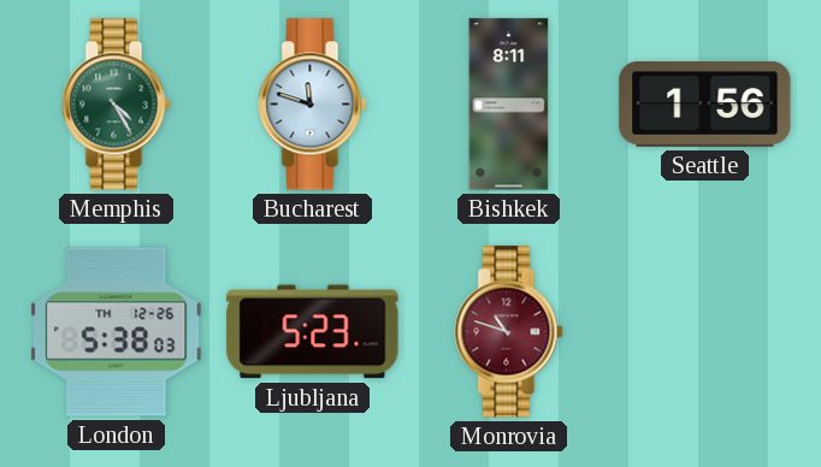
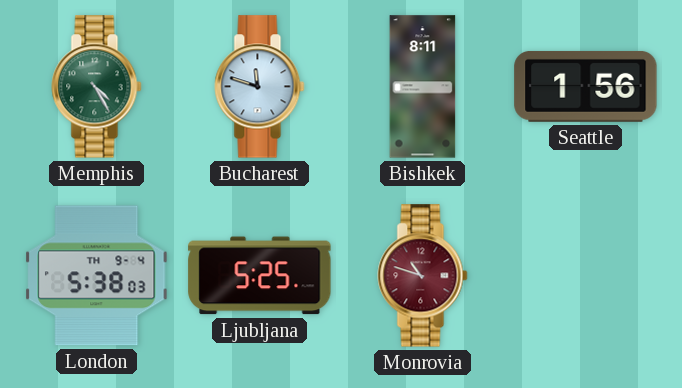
London date: TH 12-26 -> TH 9-4 (97, 276)
Ljubljana: 5:23 -> 5:25 (260, 276)
